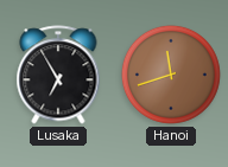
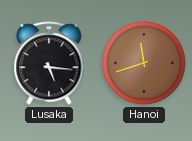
Lusaka: 6:55 -> 5:16 (49, 63)
